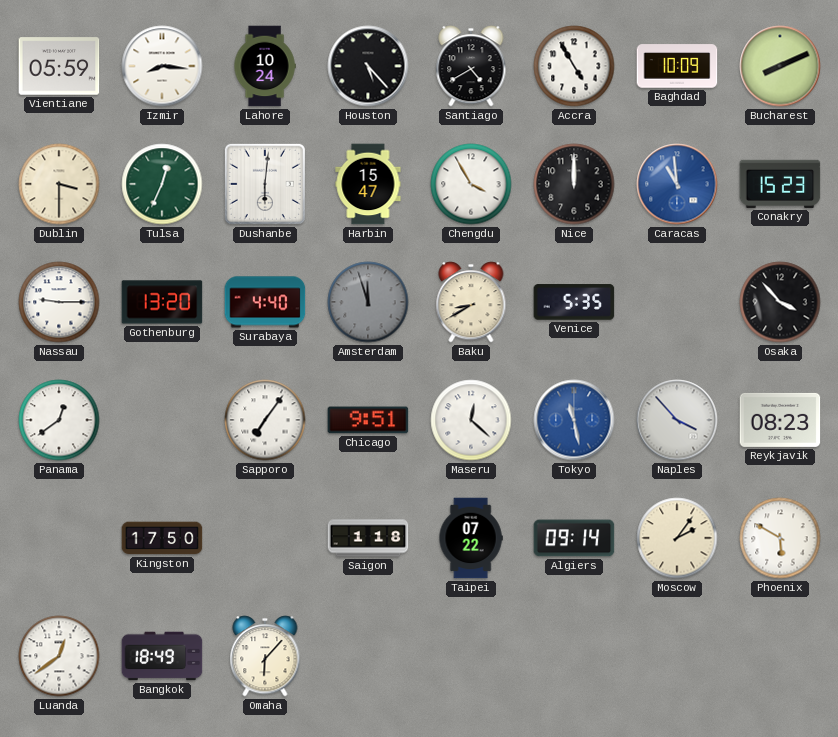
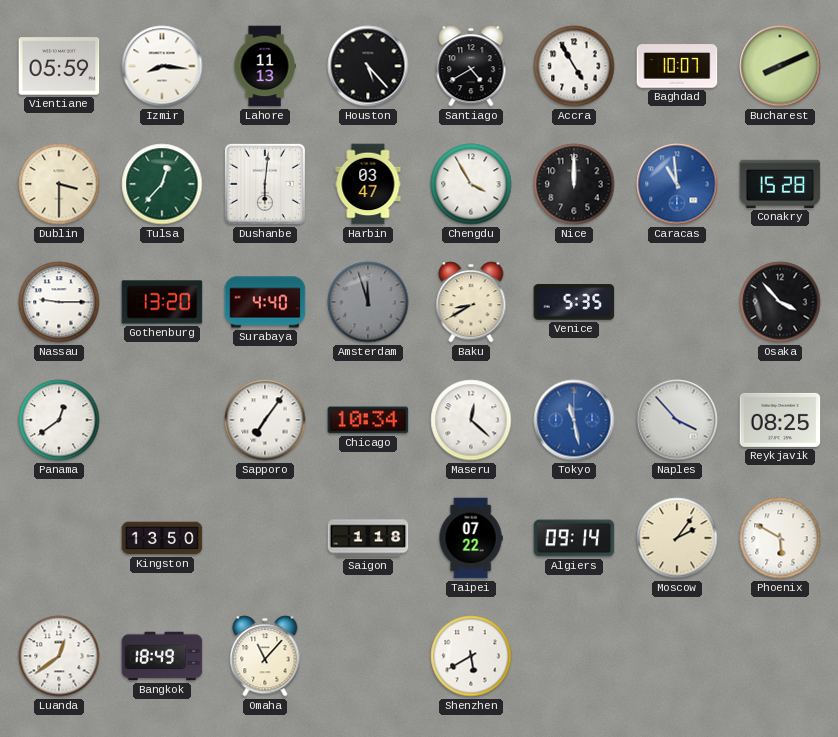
Lahore: 10:24 -> 11:13 (265, 66)
Baghdad: 10:09 -> 10:07 (677, 66)
Tulsa: 12:34 -> 12:37 (162, 184)
Harbin: 15:47 -> 03:47 (368, 184)
Conakry: 15:23 -> 15:28 (780, 184)
Chicago: 9:51 -> 10:34 (368, 420)
Reykjavik: 08:23 -> 08:25 (780, 420)
Kingston: 17:50 -> 13:50 (162, 538)
Omaha: 6:07 -> 11:07 (265, 656)
Shenzhen: none -> 5:40 (471, 656)
